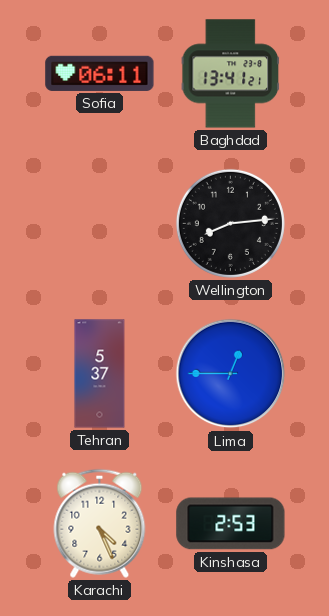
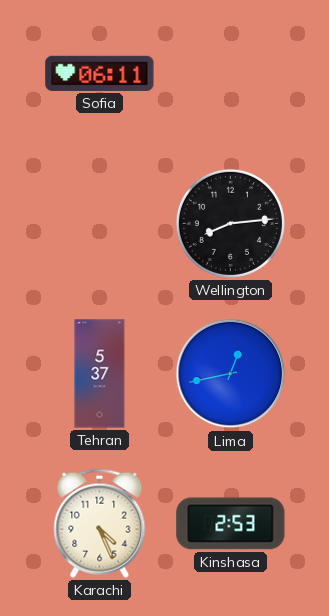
Baghdad: 13:41 -> none (231, 74)
Lima: 12:45 -> 12:43 (231, 374)
